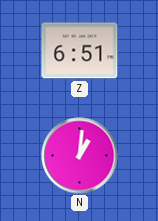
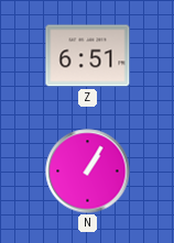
N: 1:01 -> 1:05 (88, 172)
